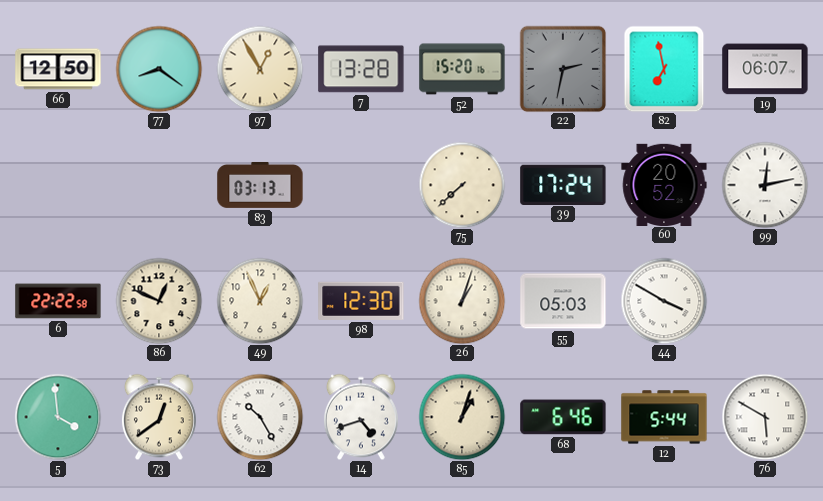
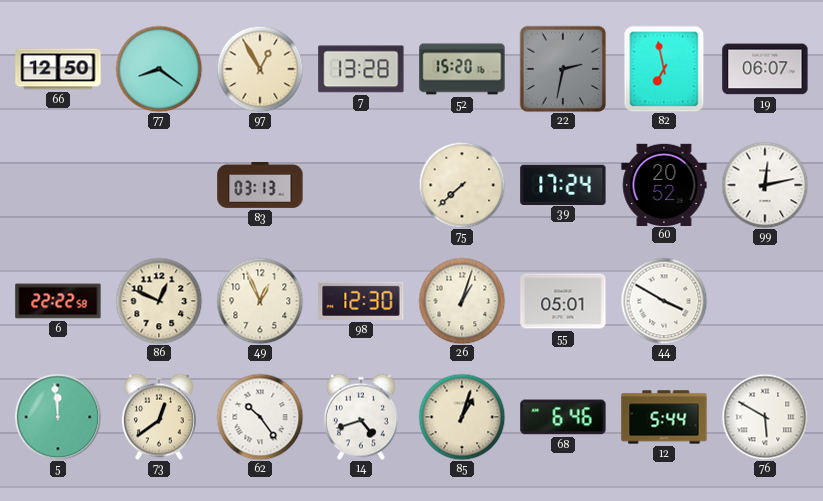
55: 05:03 -> 05:01 (563, 301)
5: 3:59 -> 11:59 (58, 417)
62: 10:25 -> 10:24 (260, 417)
